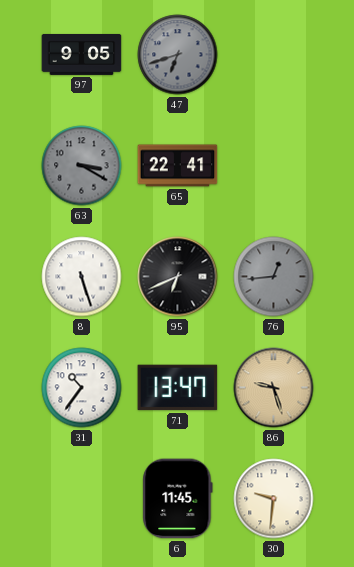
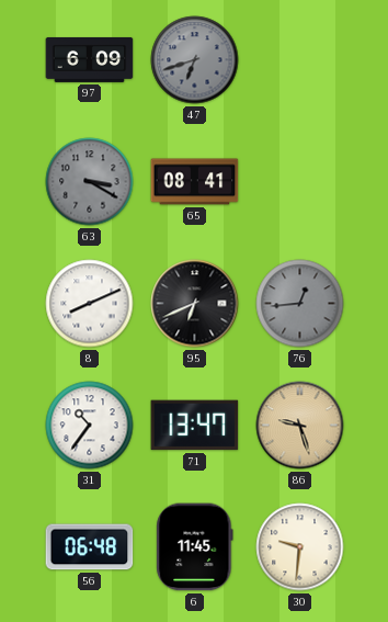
97: 9:05 -> 6:09 (90, 59)
65: 22:41 -> 08:41 (195, 182)
8: 5:27 -> 8:11 (90, 304)
56: none -> 06:48 (90, 547)
